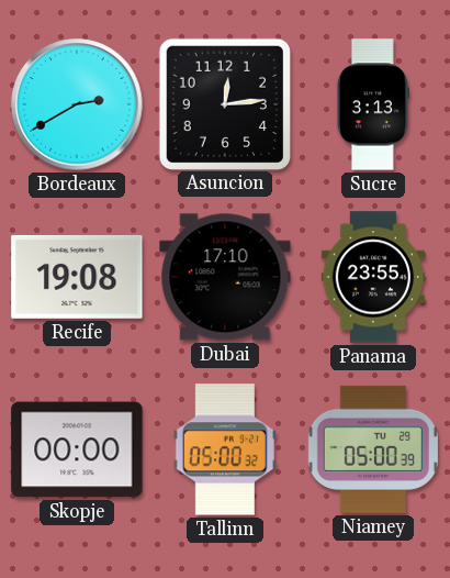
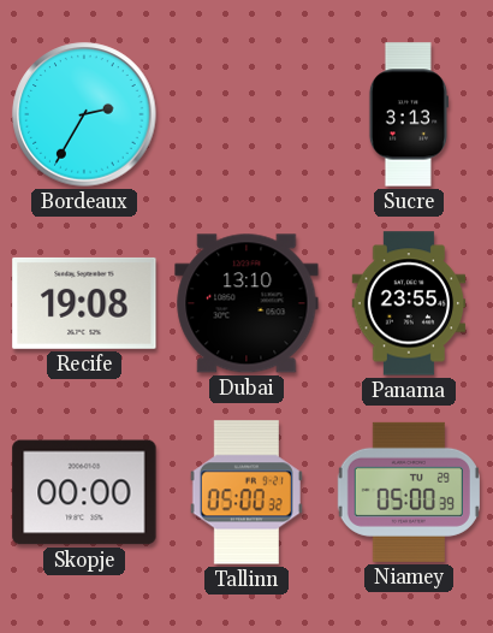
Bordeaux: 2:40 -> 2:35 (84, 114)
Asuncion: 12:14 -> none (224, 103)
Dubai: 17:10 -> 13:10 (246, 303)
